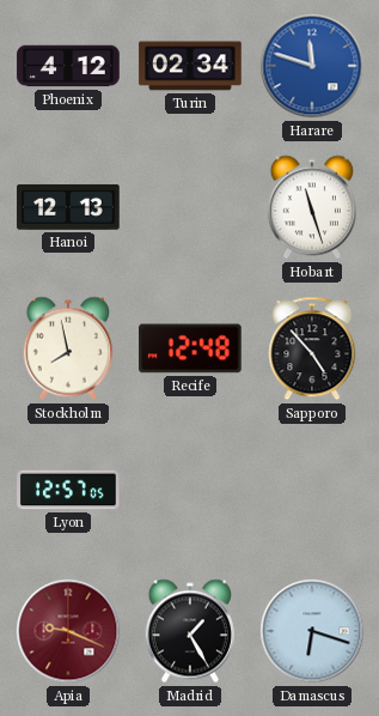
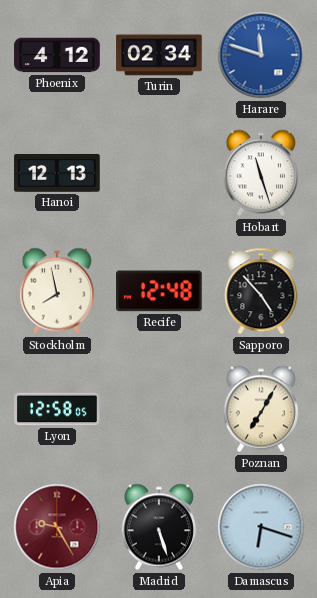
Lyon: 12:57 -> 12:58 (57, 409)
Poznan: none -> 7:05 (261, 409)
Apia: 9:19 -> 9:25 (57, 527)
Madrid: 1:25 -> 5:27 (159, 527)
